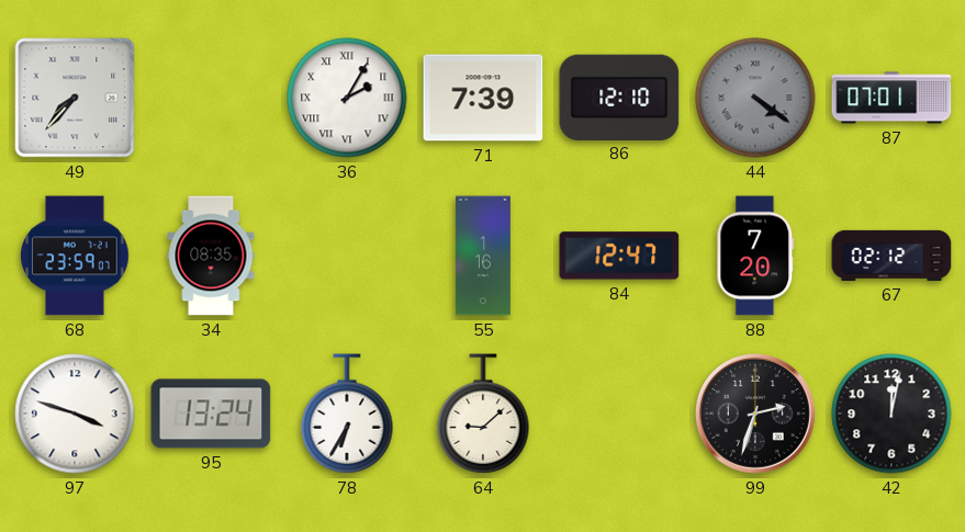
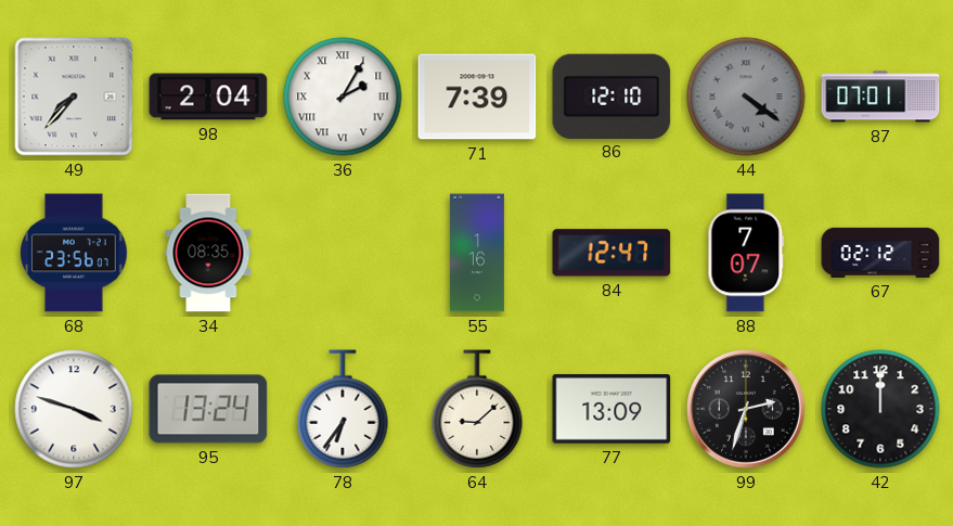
98: none -> 2:04 (208, 97)
68: 23:59 -> 23:56 (74, 253)
88: 7:20 -> 7:07 (746, 253)
78: 6:35 -> 6:36 (343, 409)
77: none -> 13:09 (611, 410)
42: 12:02 -> 12:00 (880, 409)
